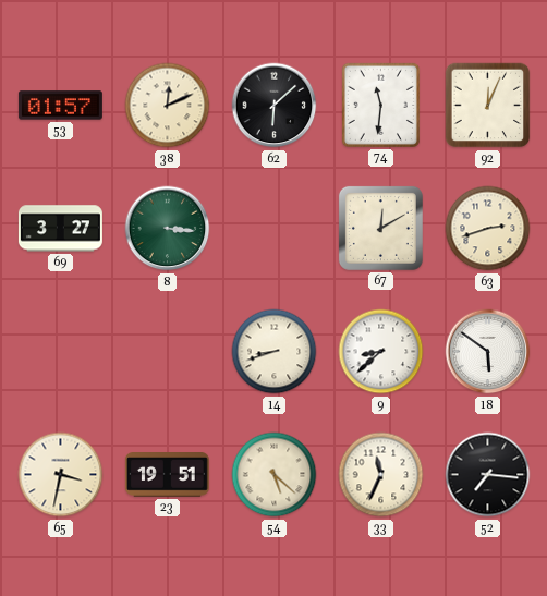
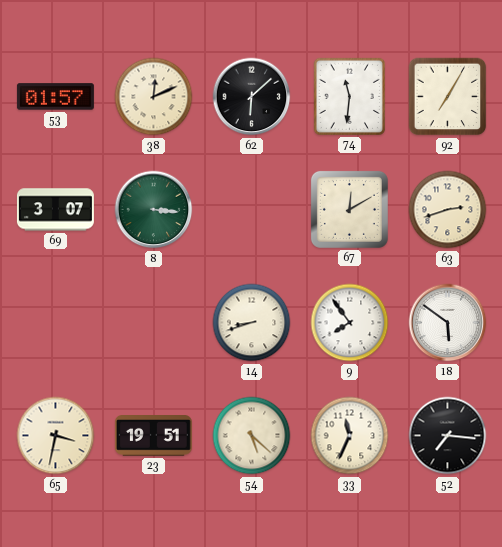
92: 12:04 -> 7:05 (448, 97)
69: 3:27 -> 3:07 (55, 210)
9: 8:38 -> 7:54 (350, 323)
